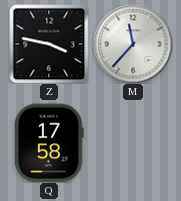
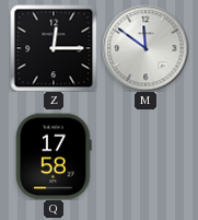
Z: 3:47 -> 12:15 (54, 48)
M: 11:37 -> 11:51 (145, 48)
